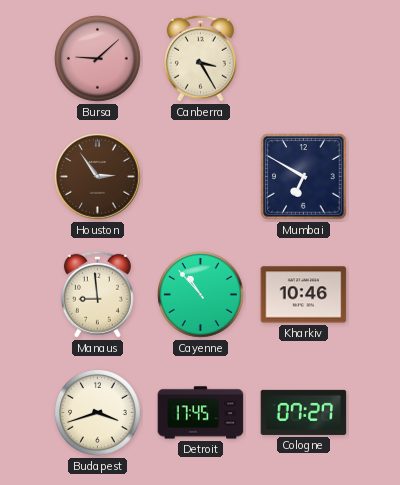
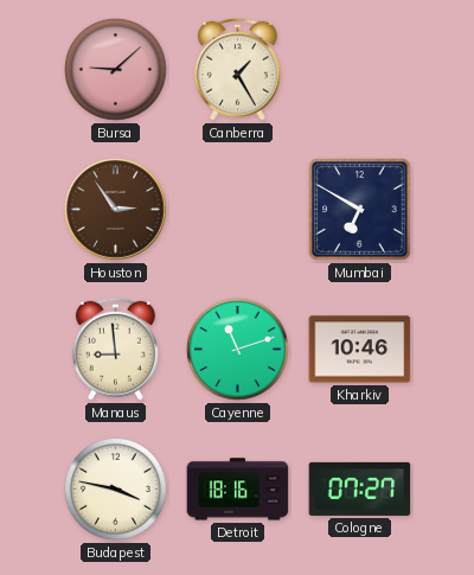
Canberra: 3:25 -> 1:25 (237, 69)
Cayenne: 10:53 -> 11:12 (238, 350)
Budapest: 3:42 -> 3:47 (116, 490)
Detroit: 17:45 -> 18:16 (238, 490)
